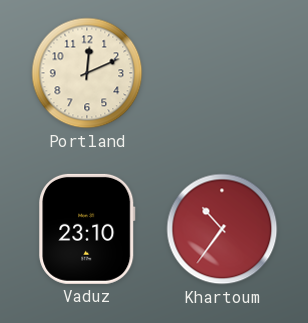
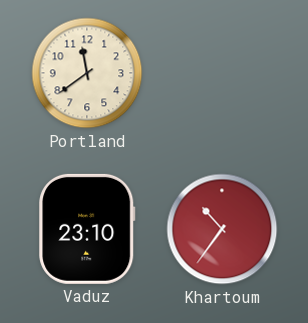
Portland: 12:11 -> 11:39 (87, 73)
